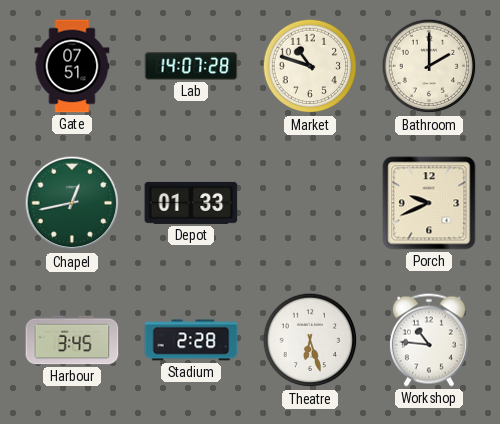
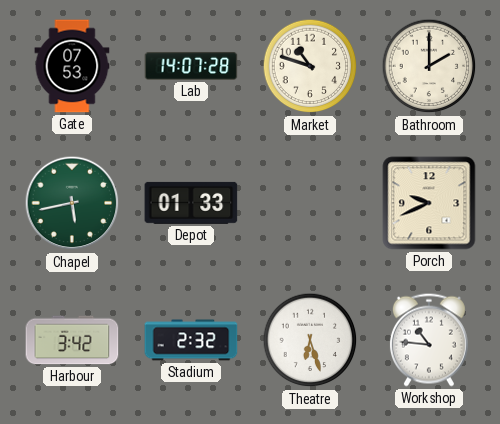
Gate: 07:51 -> 07:53 (72, 66)
Chapel: 12:43 -> 5:43 (72, 203)
Harbour: 3:45 -> 3:42 (72, 340)
Stadium: 2:28 -> 2:32 (191, 340)
